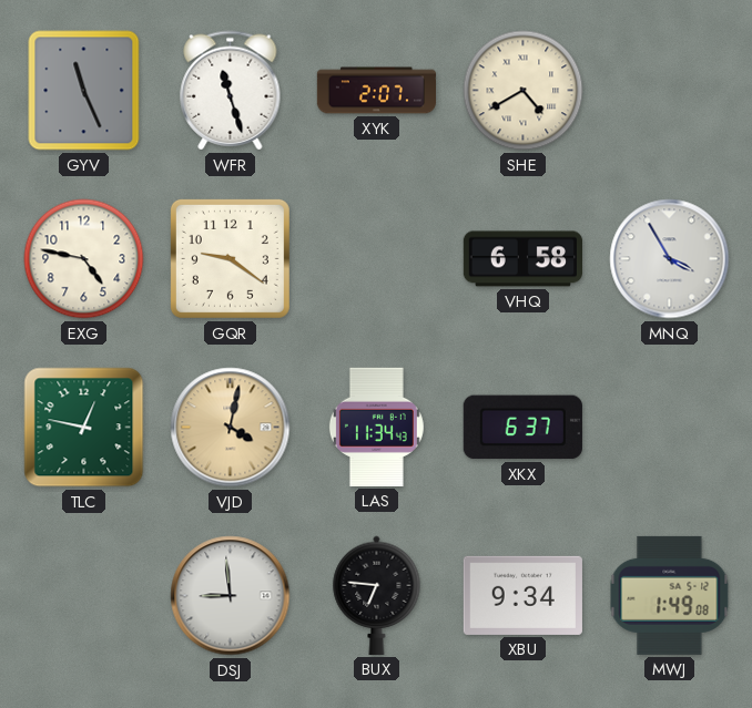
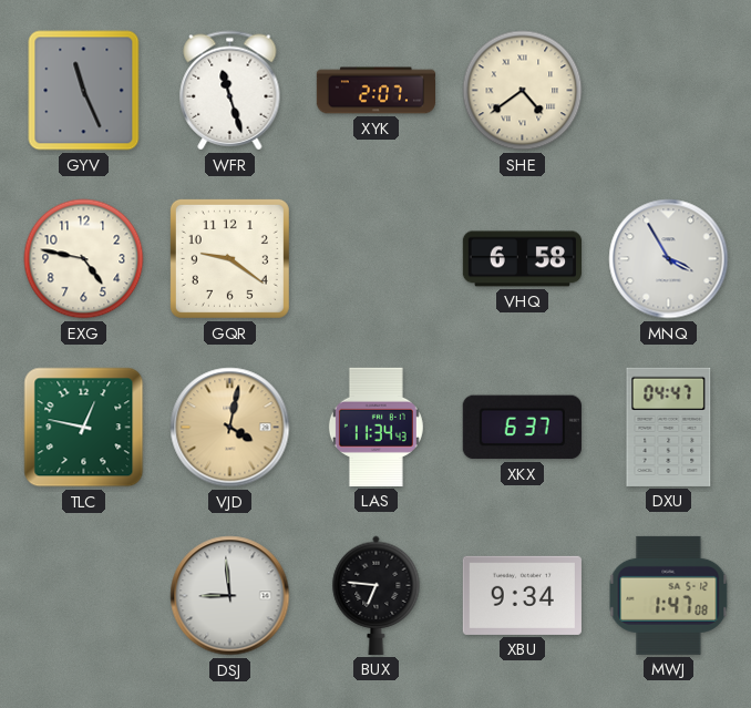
SHE: 4:40 -> 4:39 (523, 91)
DXU: none -> 04:47 (669, 427)
MWJ: 1:49 -> 1:47 (669, 595)
